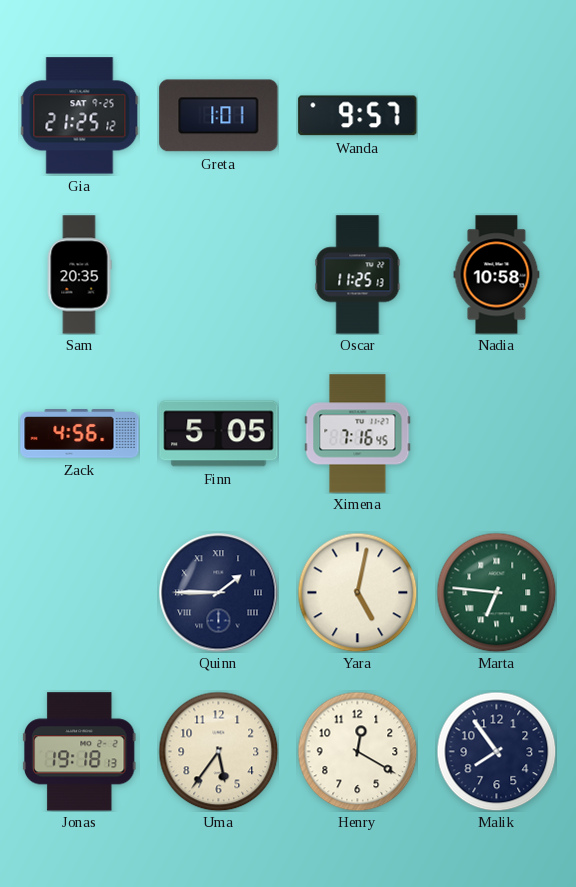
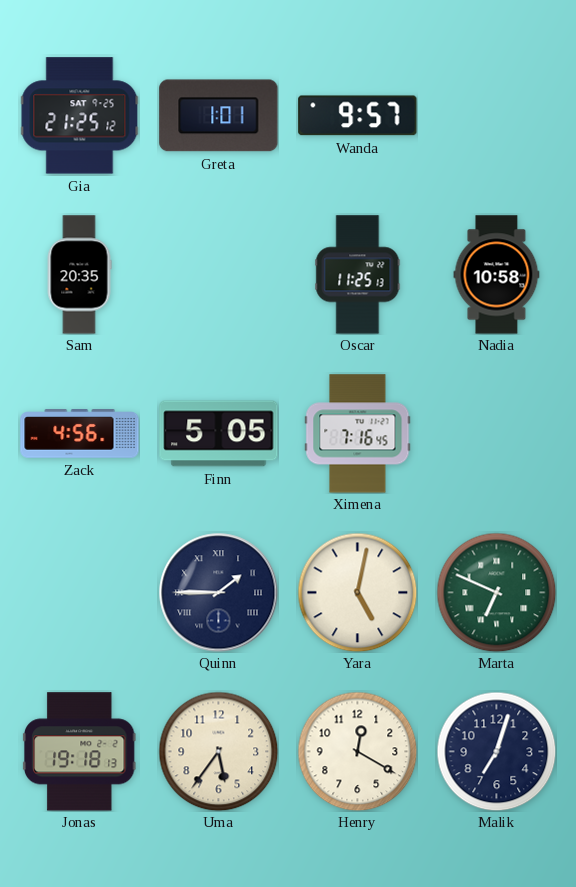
Marta: 6:46 -> 6:49 (496, 592)
Malik: 7:54 -> 7:03 (496, 751)
